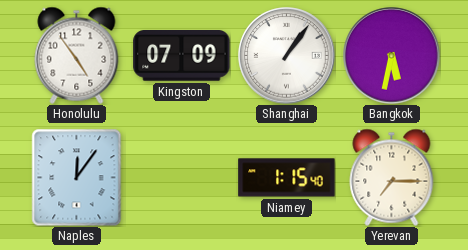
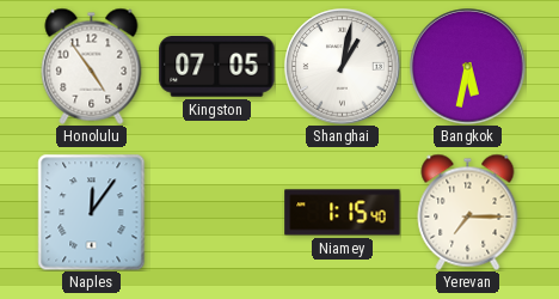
Kingston: 07:09 -> 07:05 (217, 67)
Shanghai: 1:06 -> 1:02 (343, 67)
